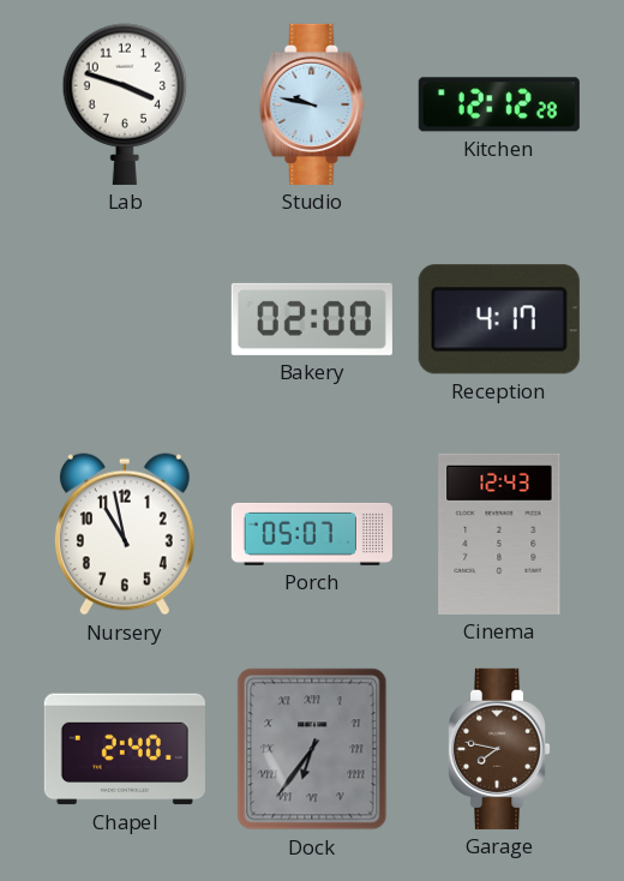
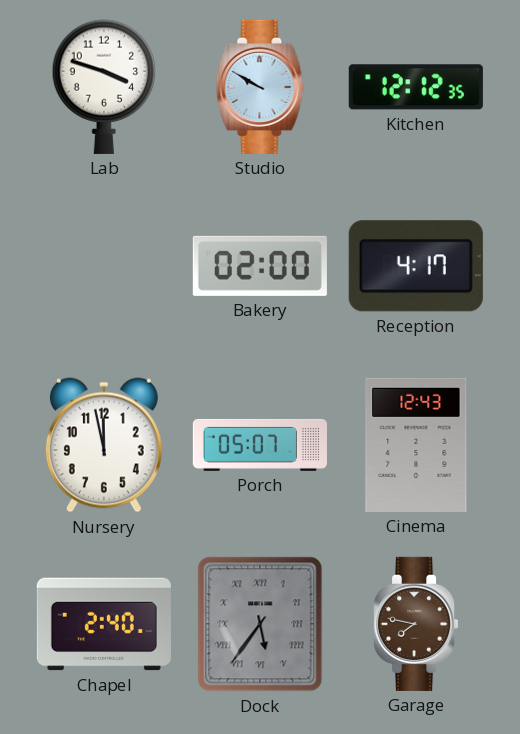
Studio: 9:47 -> 9:50 (260, 87)
Kitchen: 12:12:28 -> 12:12:35 (416, 87)
Nursery: 10:58 -> 11:58 (104, 445)
Dock: 6:36 -> 5:36 (260, 624)
